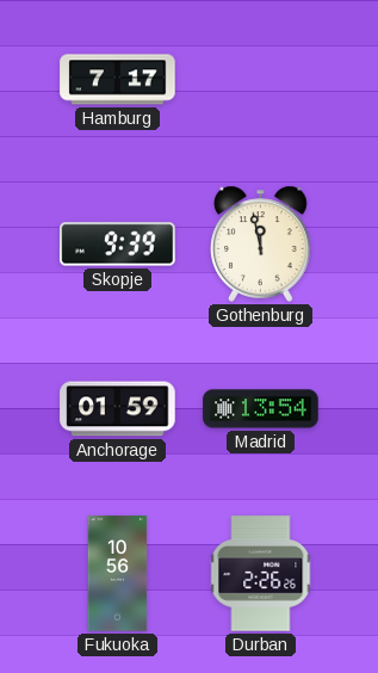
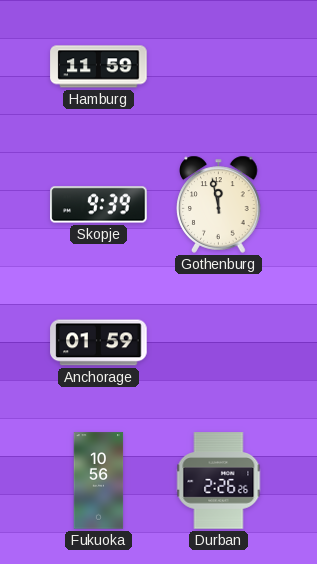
Hamburg: 7:17 -> 11:59 (99, 67)
Madrid: 13:54 -> none (261, 409)
